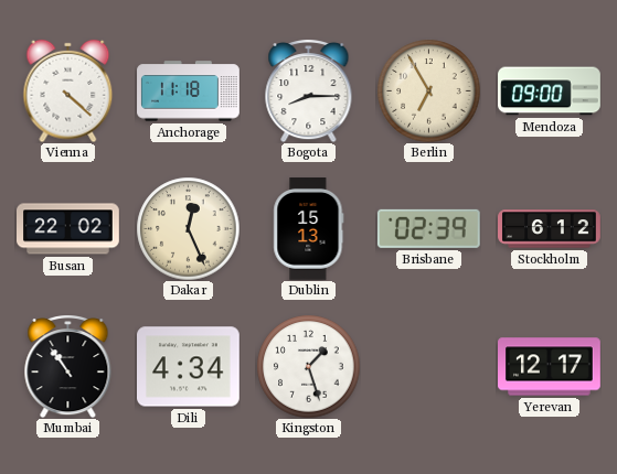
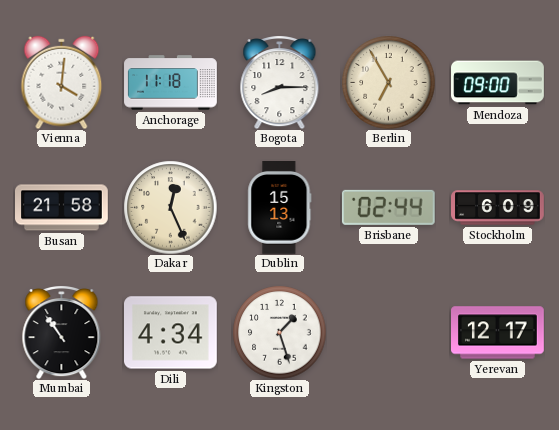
Vienna: 4:22 -> 4:01 (62, 82)
Busan: 22:02 -> 21:58 (62, 208)
Brisbane: 02:39 -> 02:44 (388, 207)
Stockholm: 6:12 -> 6:09 (498, 208)
